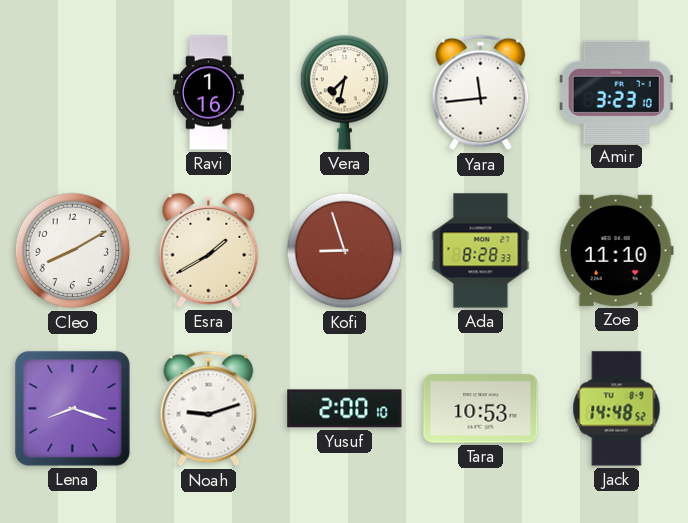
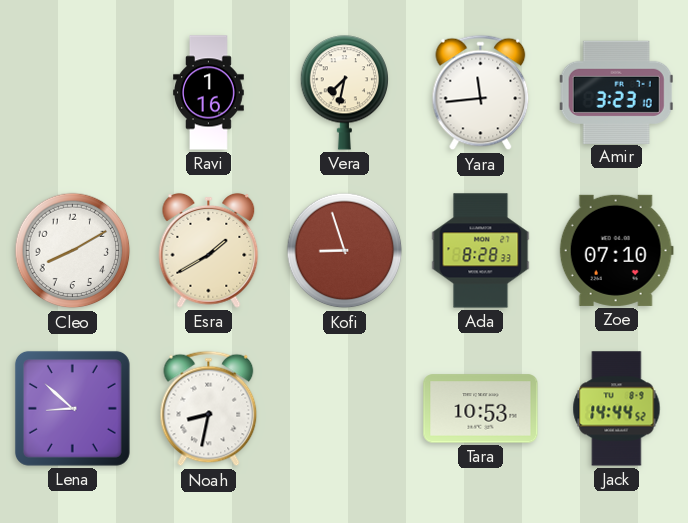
Zoe: 11:10 -> 07:10 (616, 250)
Lena: 8:18 -> 8:52 (72, 408)
Noah: 9:12 -> 8:32 (209, 409)
Yusuf: 2:00 -> none (345, 409)
Jack: 14:48 -> 14:44 (617, 409)
